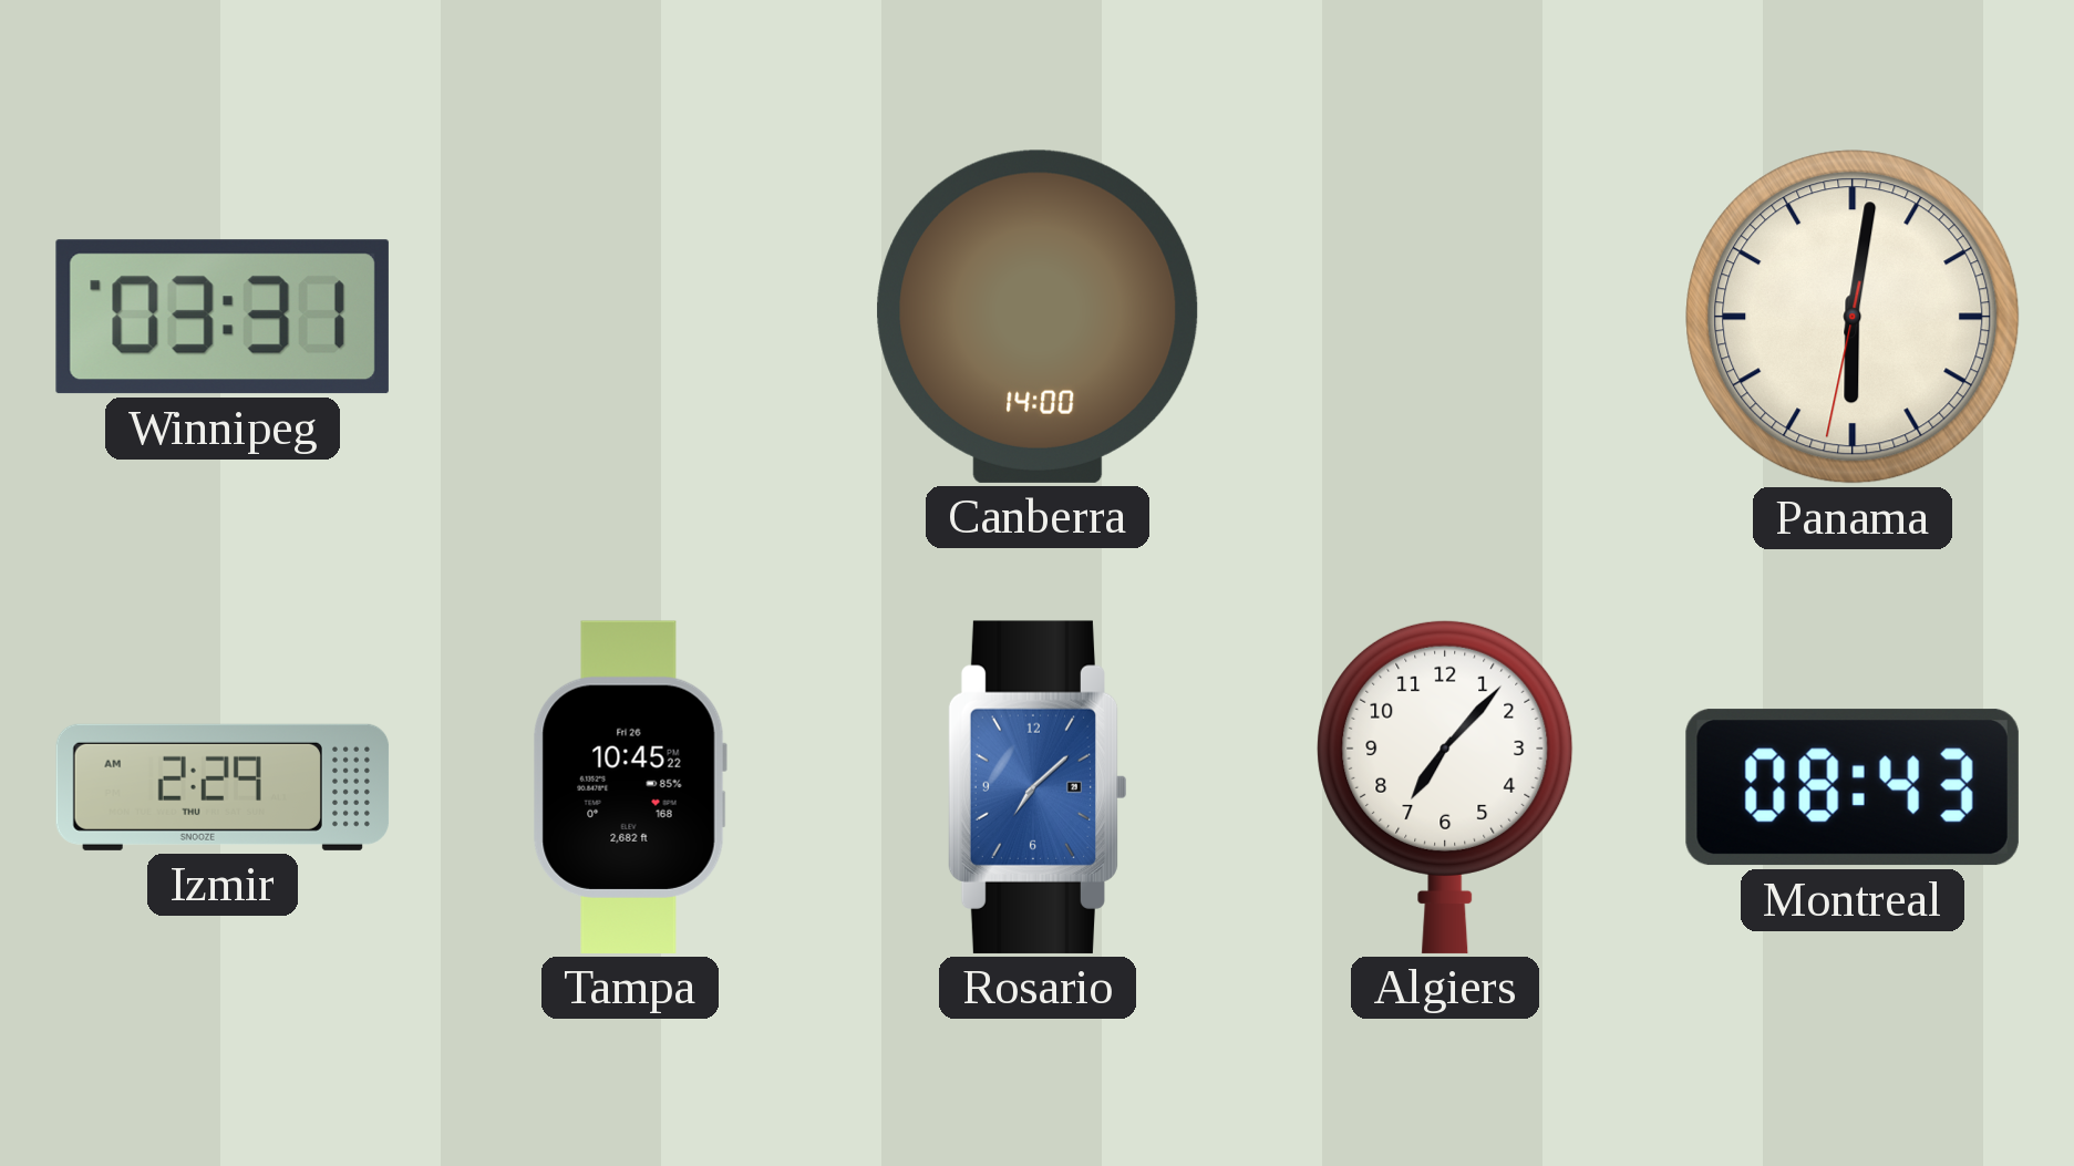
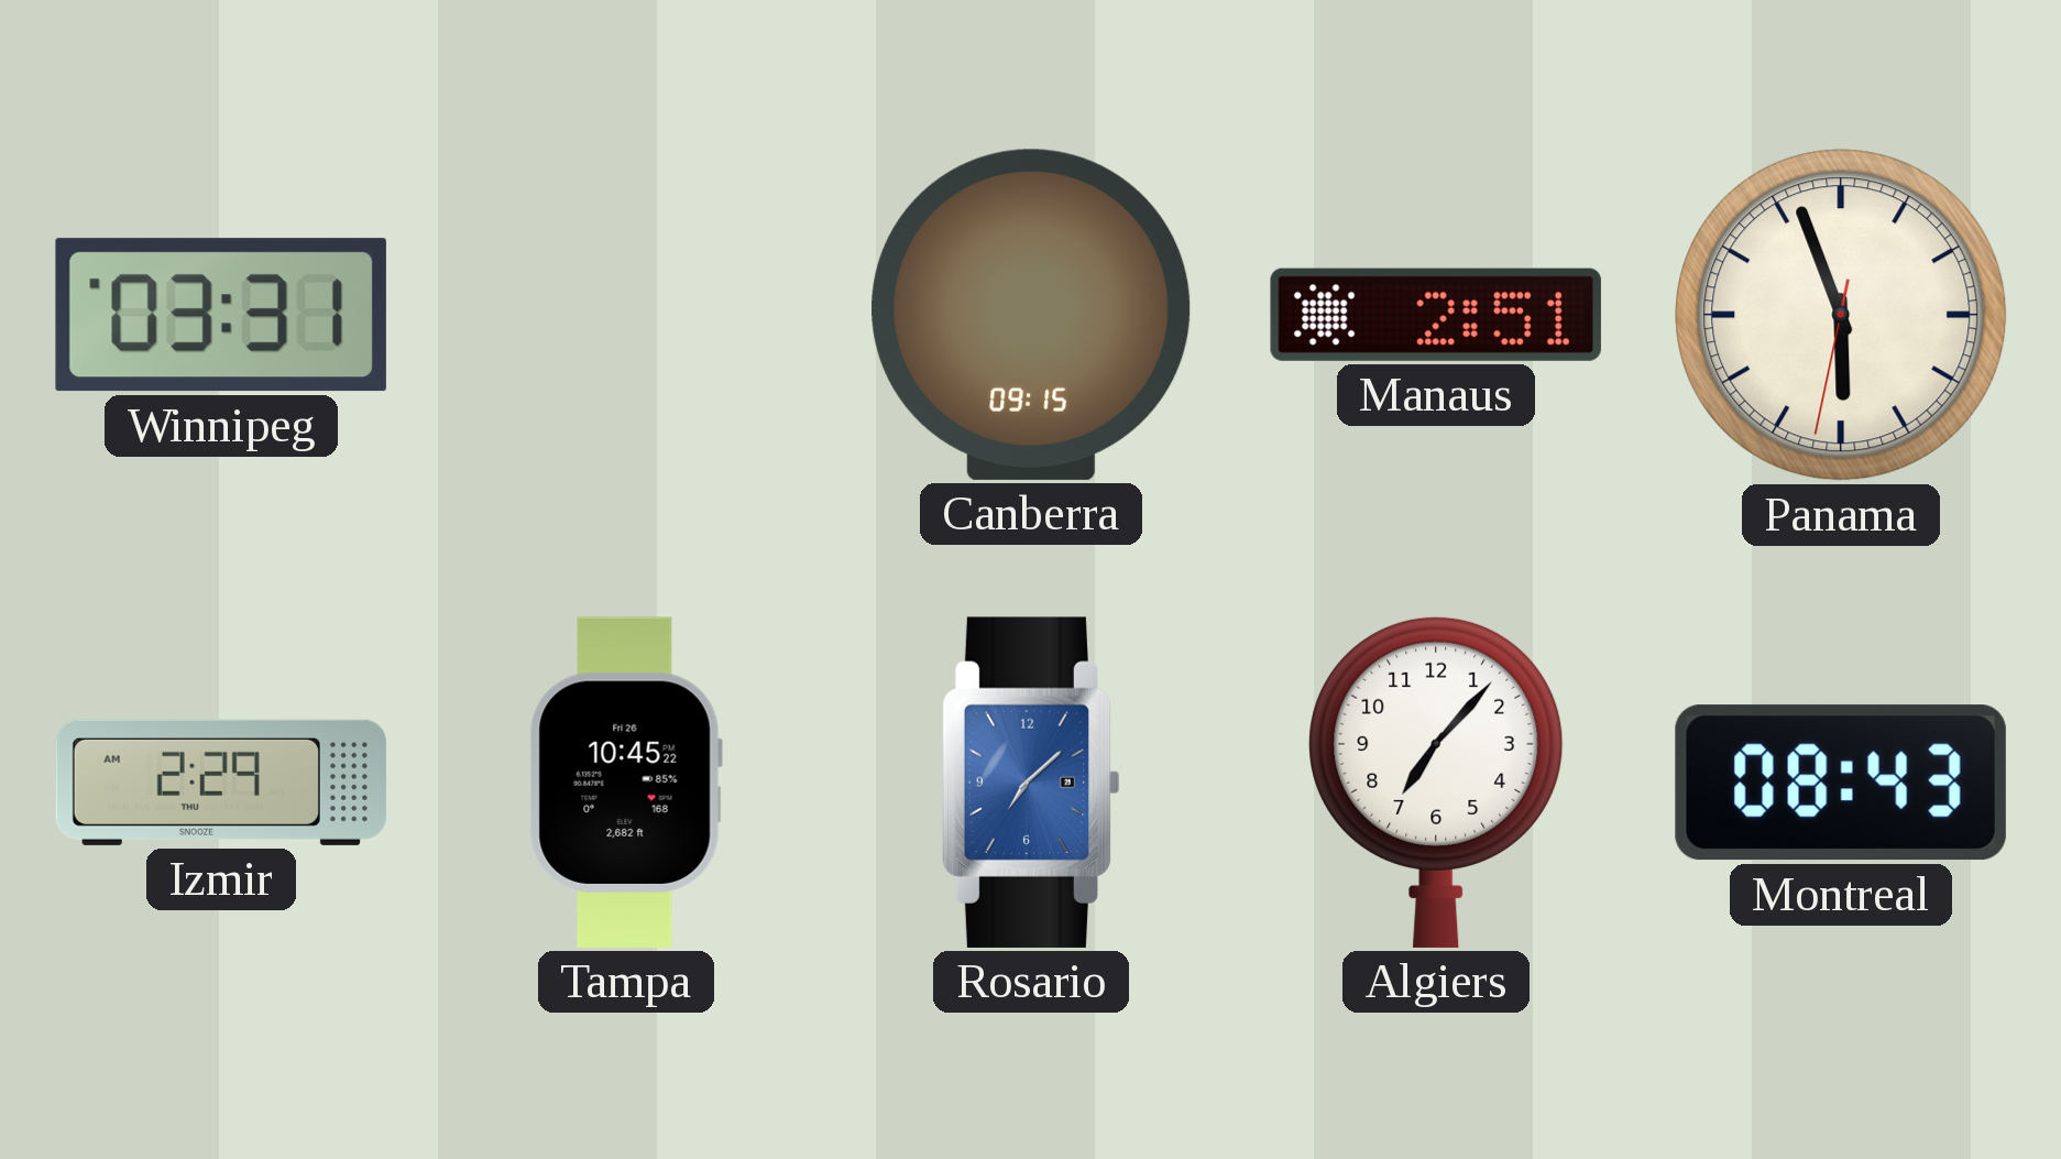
Canberra: 14:00 -> 09:15 (1031, 315)
Manaus: none -> 2:51 (1436, 315)
Panama: 6:01 -> 5:56 (1841, 315)
